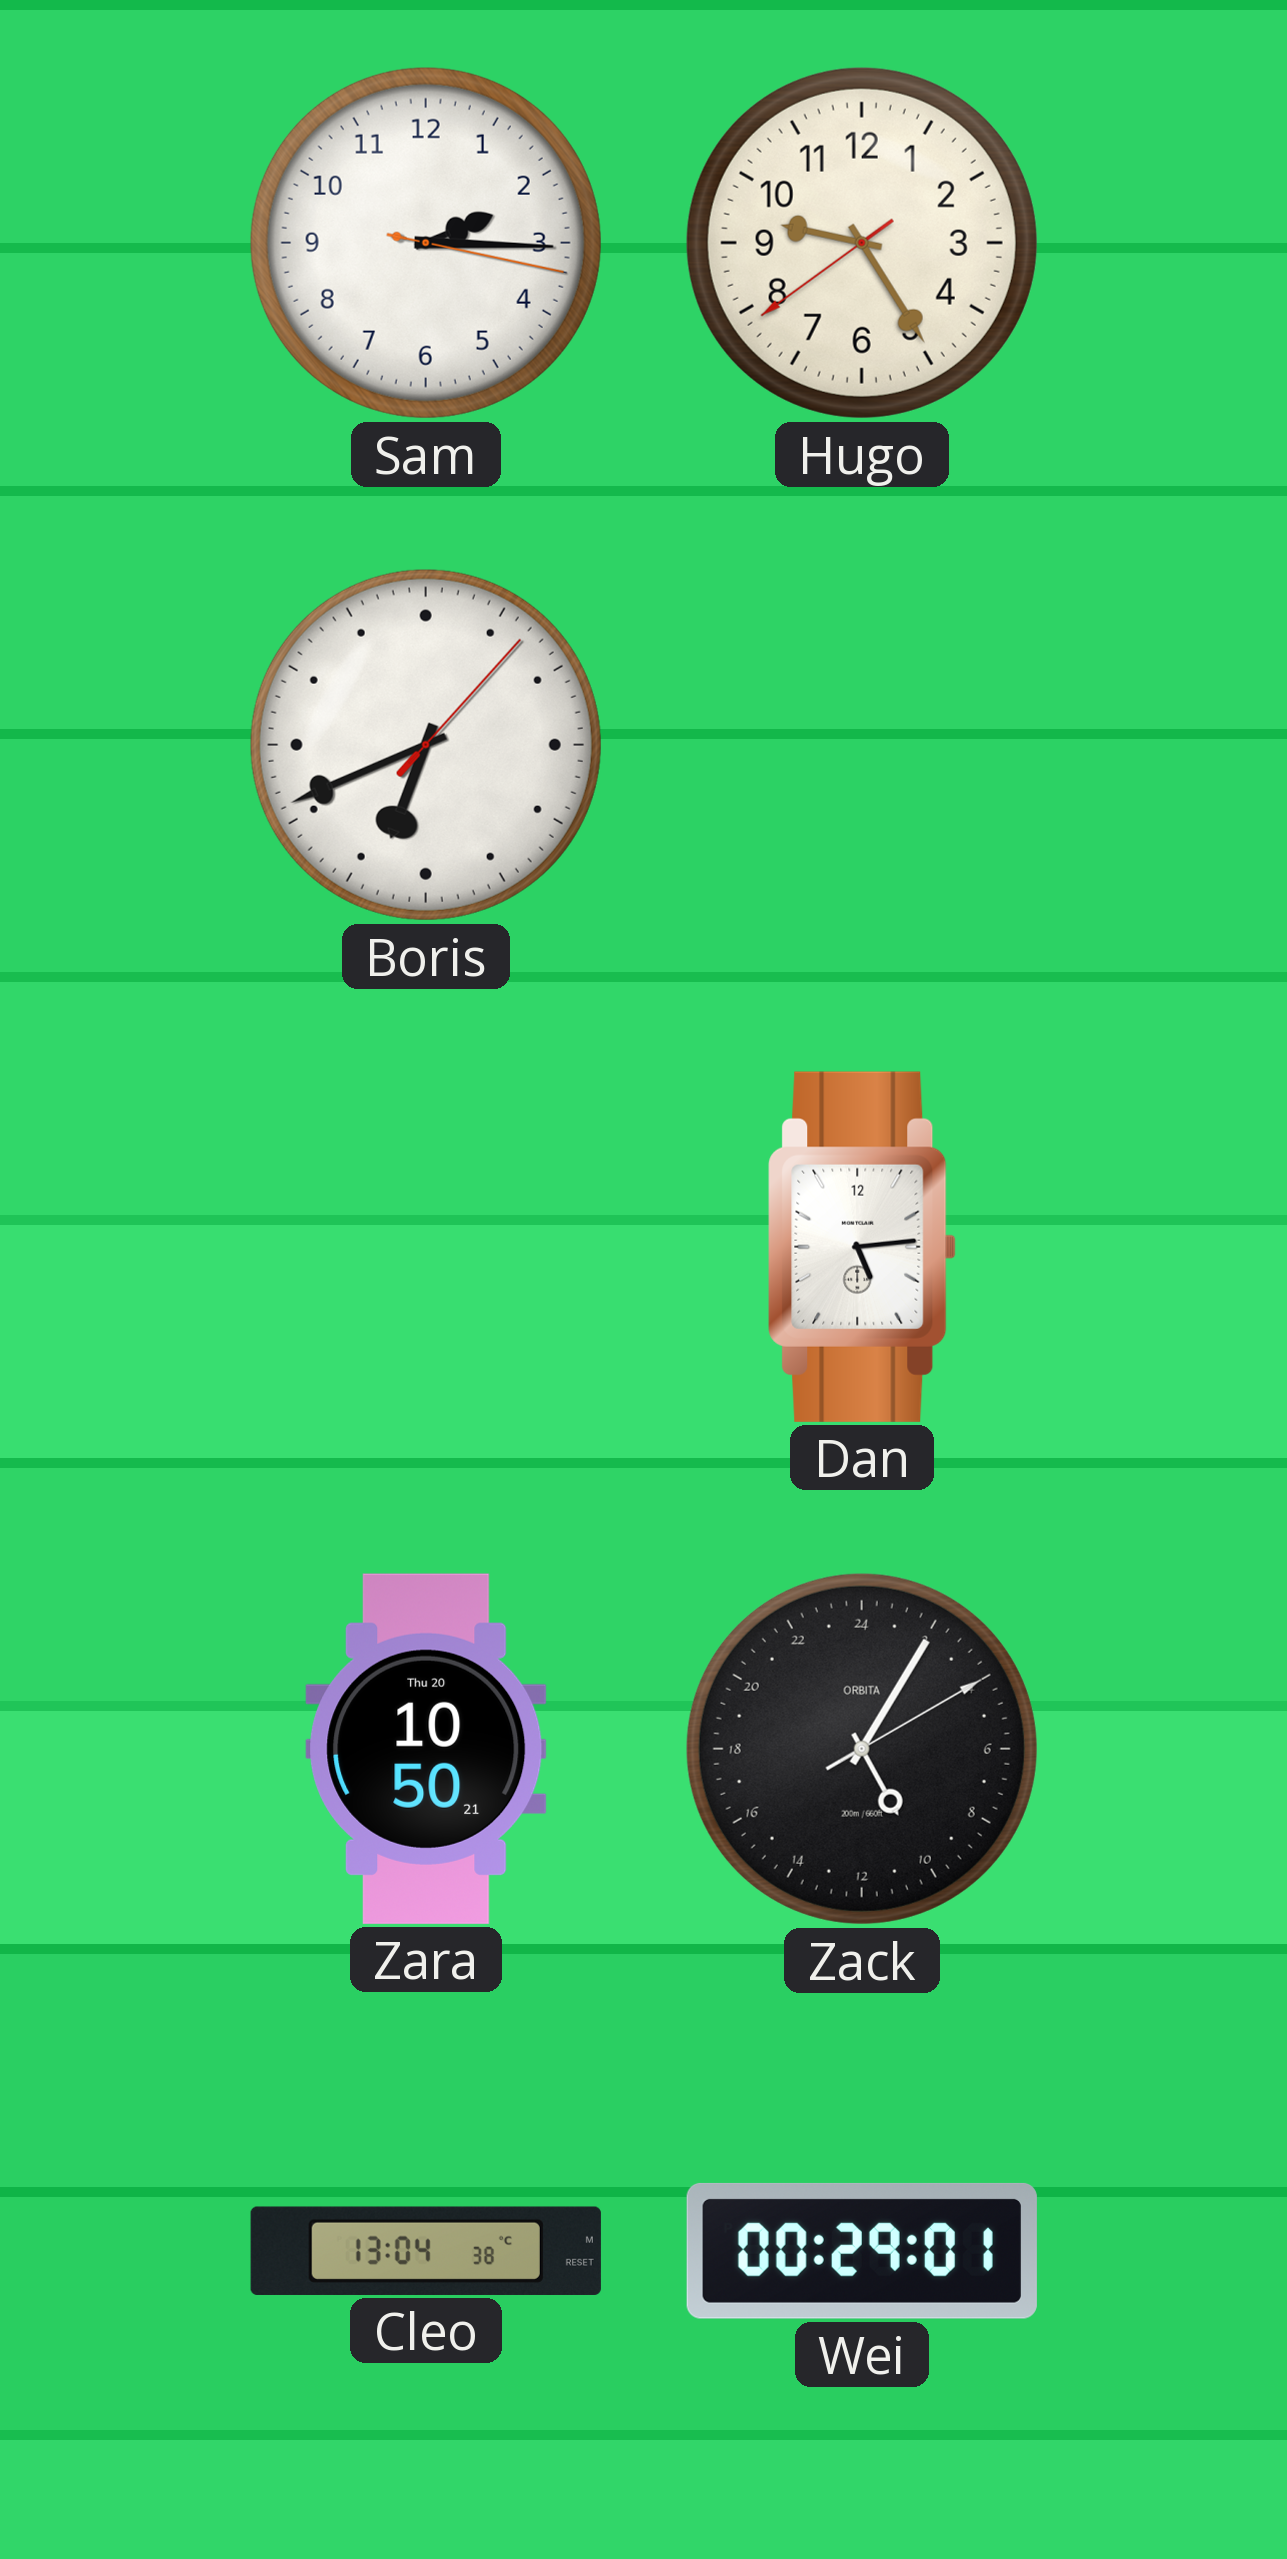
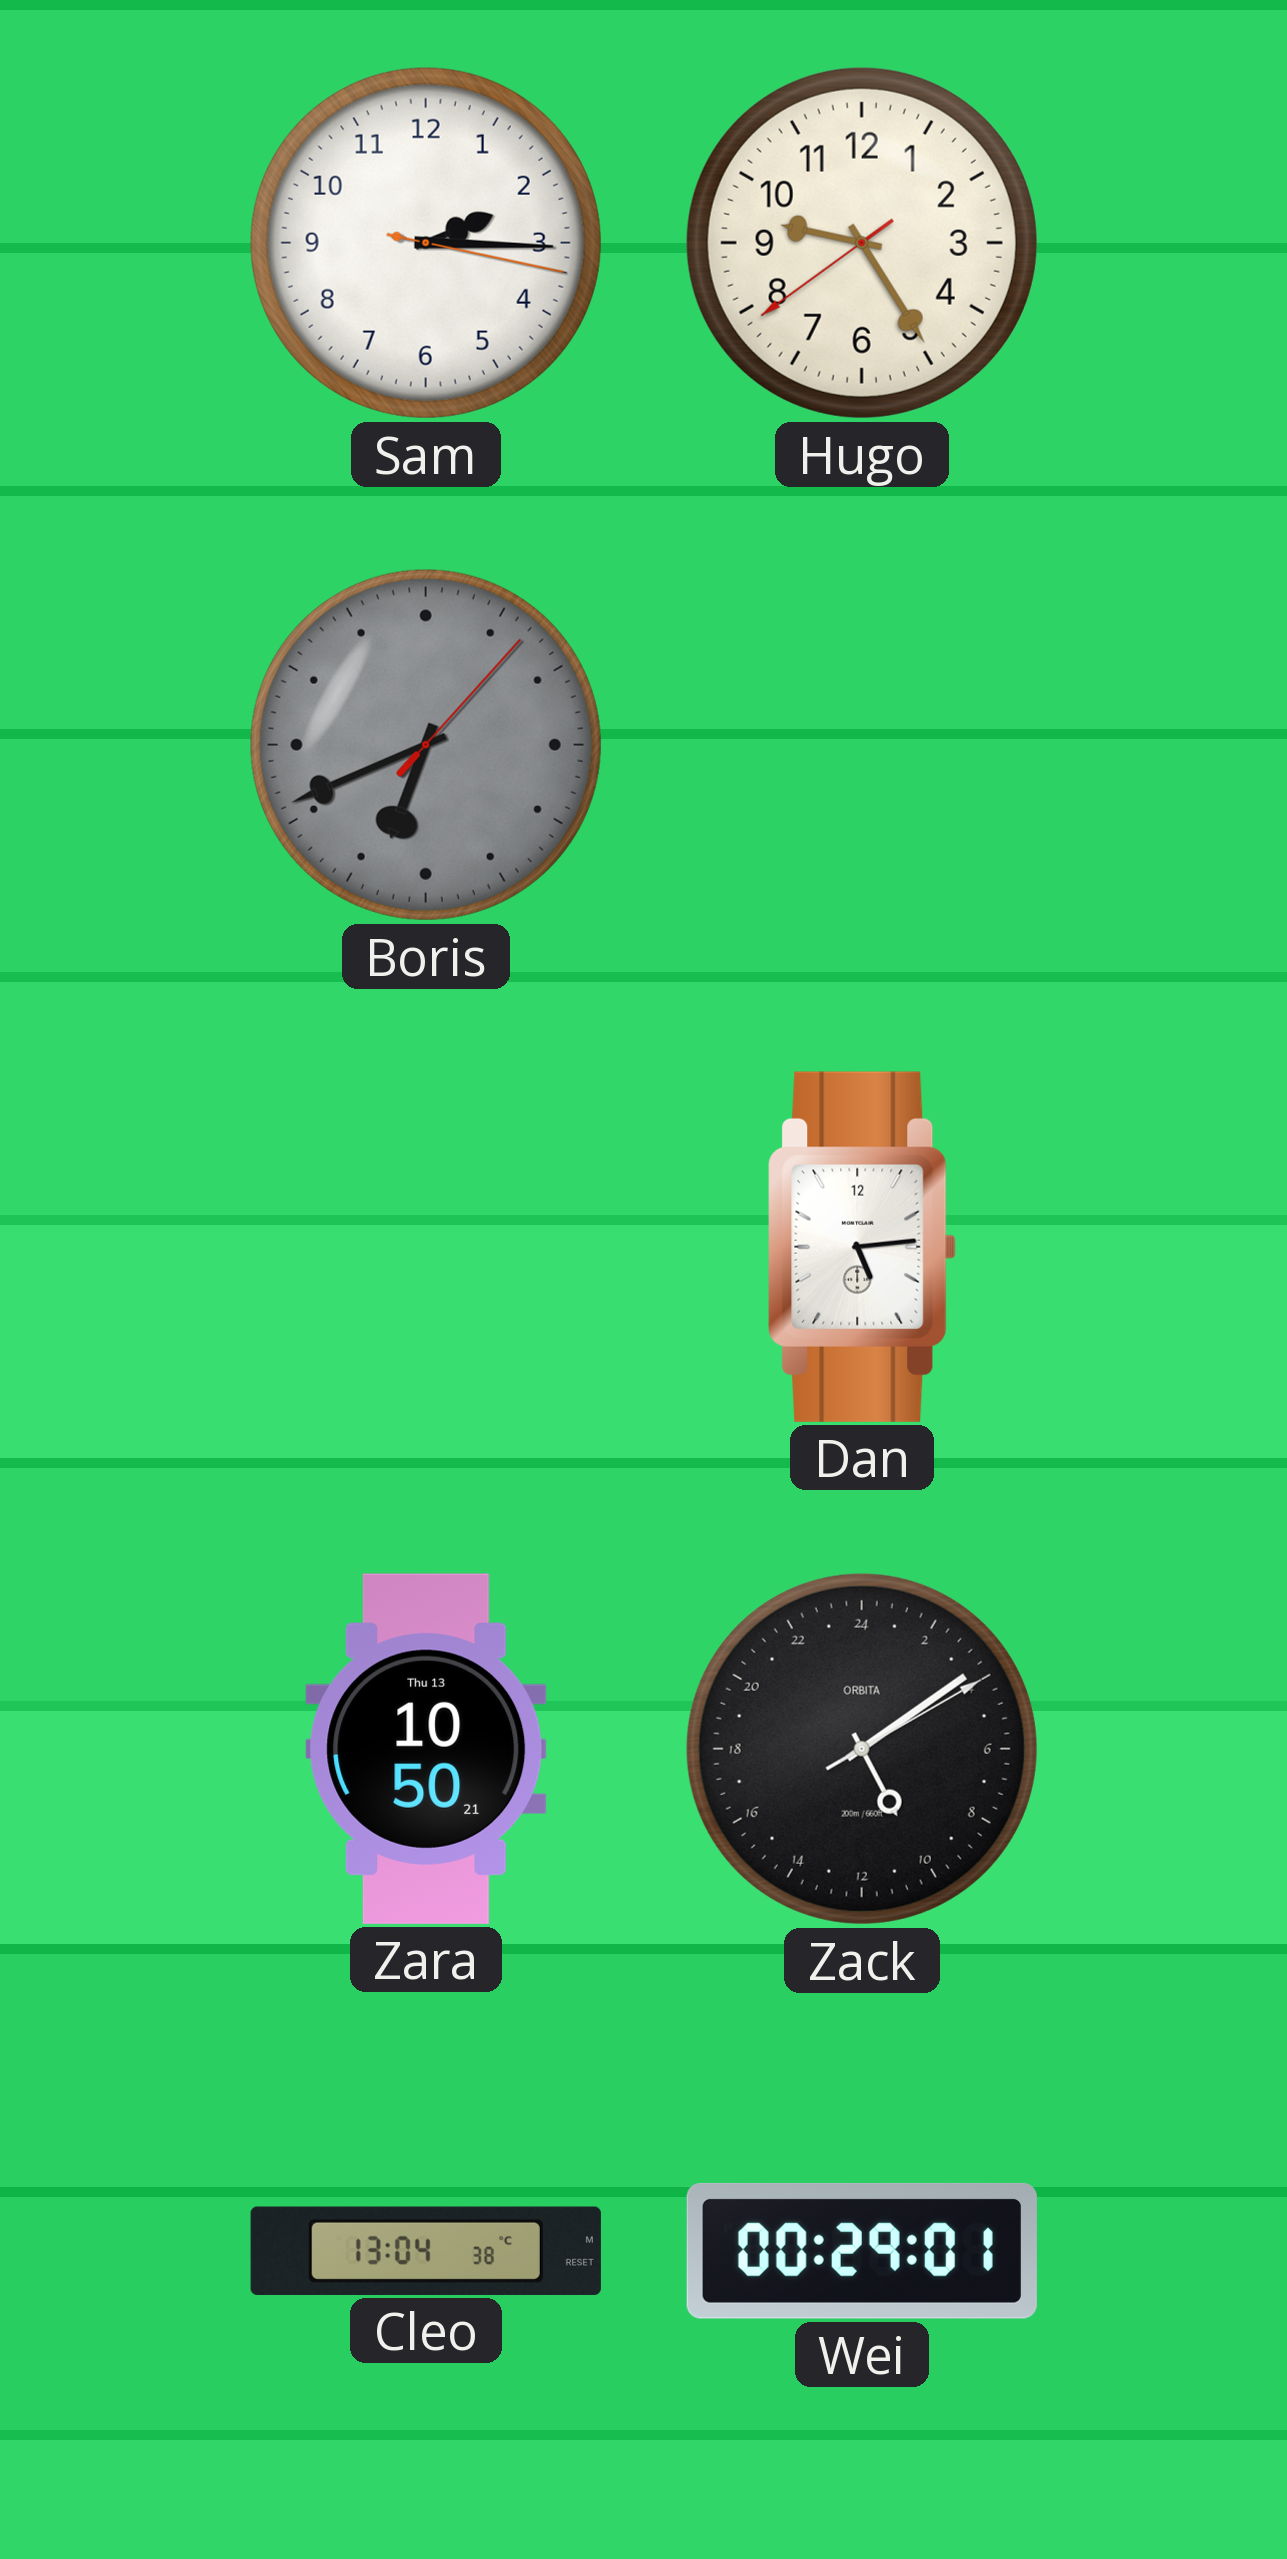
Boris dial: white -> grey (426, 745)
Zara date: Thu 20 -> Thu 13 (426, 1749)
Zack: 10:05 -> 10:09 (862, 1749)
